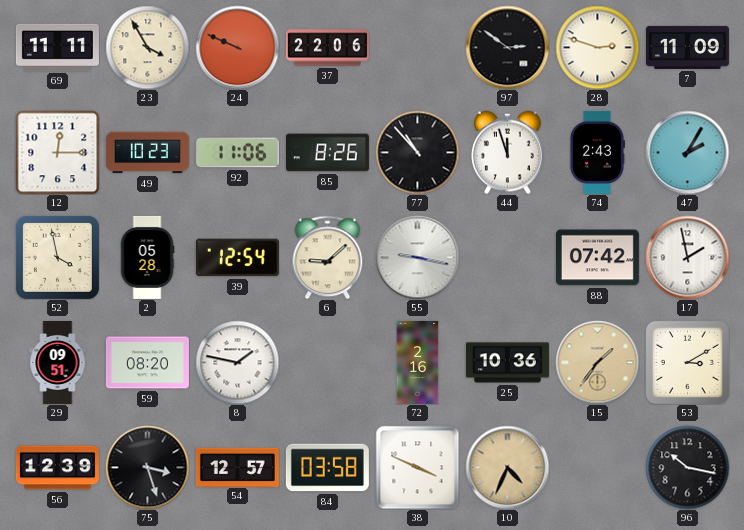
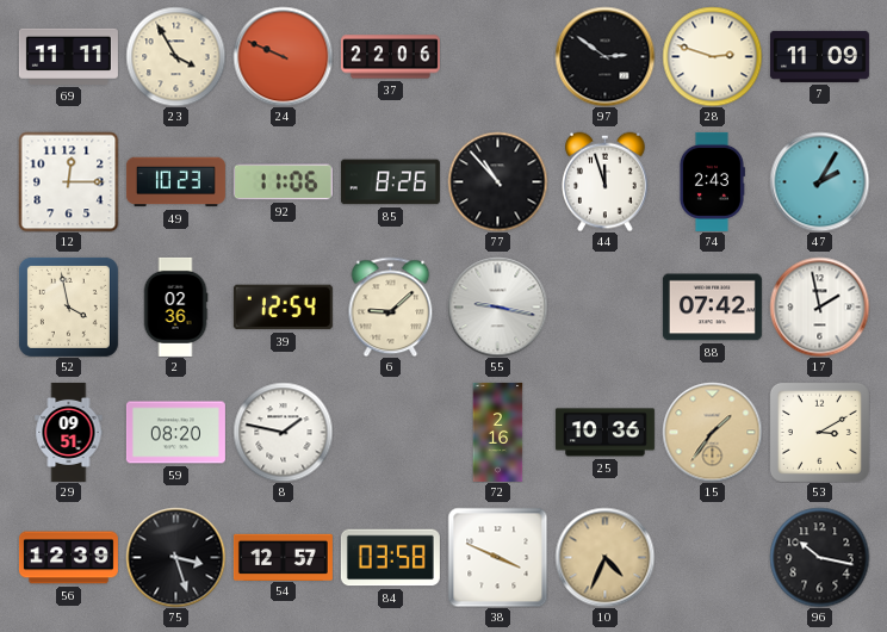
2: 05:28 -> 02:36 (175, 306)
